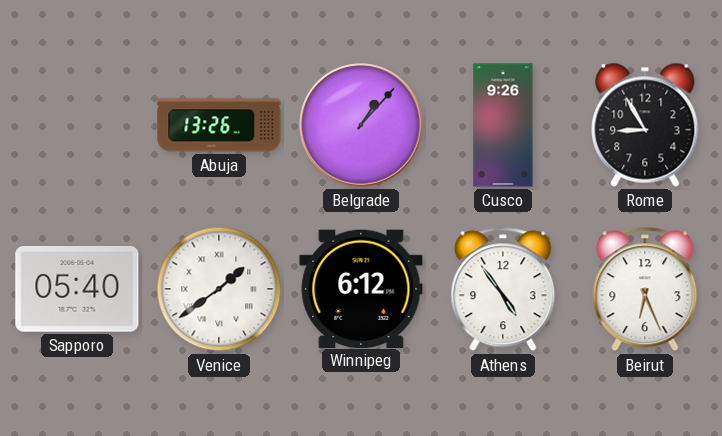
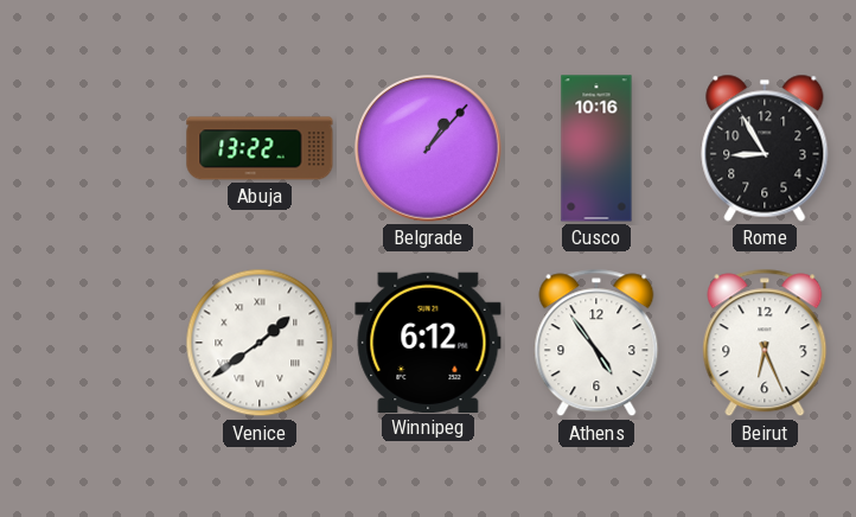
Abuja: 13:26 -> 13:22 (260, 148)
Cusco: 9:26 -> 10:16 (596, 148)
Sapporo: 05:40 -> none (77, 290)
